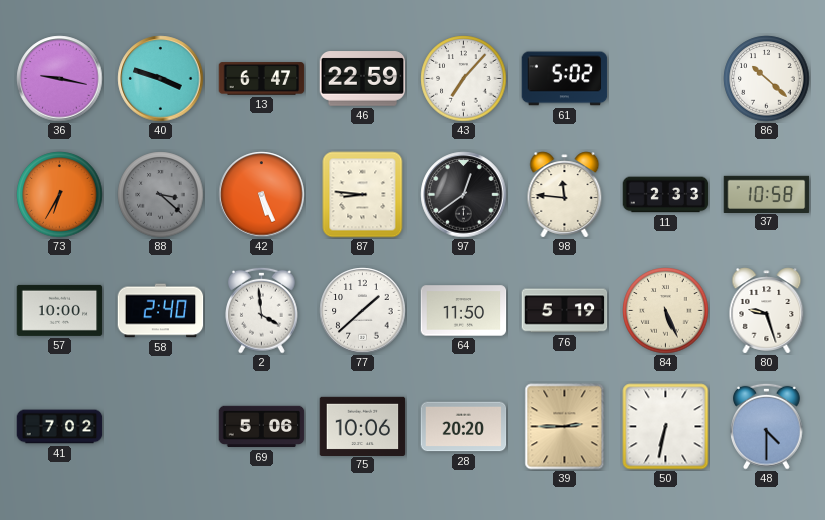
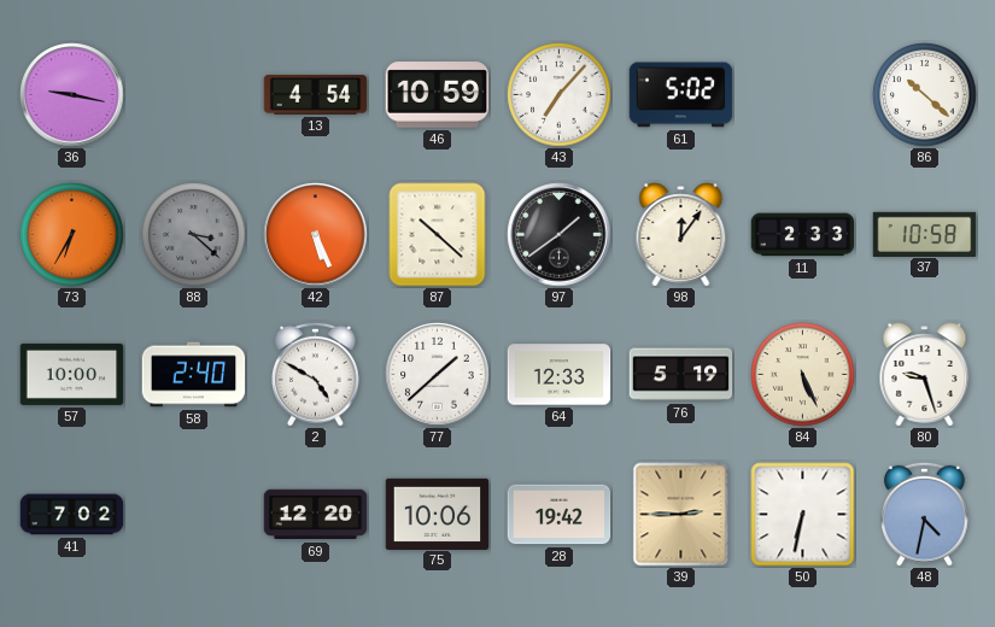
40: 3:48 -> none (161, 79)
13: 6:47 -> 4:54 (316, 95)
46: 22:59 -> 10:59 (438, 95)
87: 8:46 -> 10:22 (438, 235)
97: 12:39 -> 1:39 (560, 235)
98: 11:46 -> 12:06 (681, 235)
2: 3:59 -> 4:50 (316, 374)
64: 11:50 -> 12:33 (560, 375)
69: 5:06 -> 12:20 (316, 515)
28: 20:20 -> 19:42 (560, 515)
48: 4:30 -> 4:32 (925, 514)
